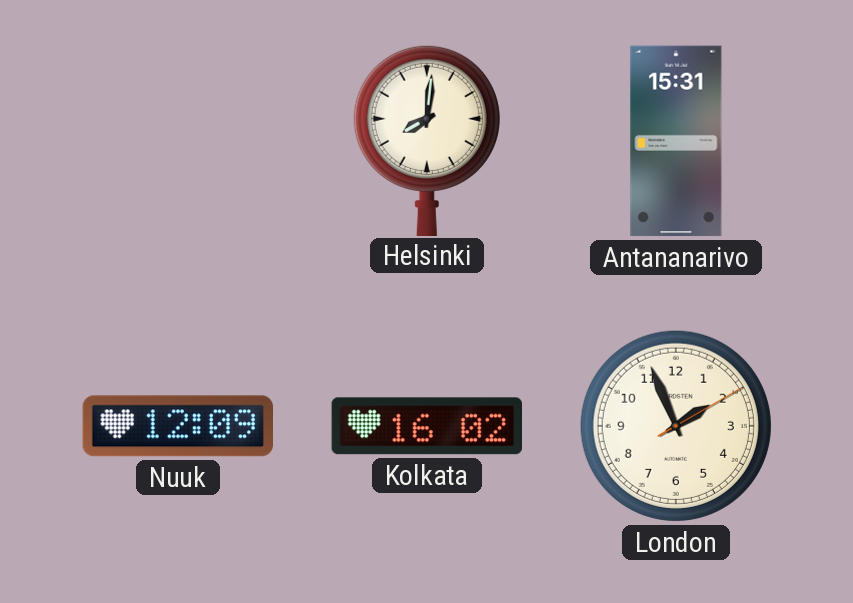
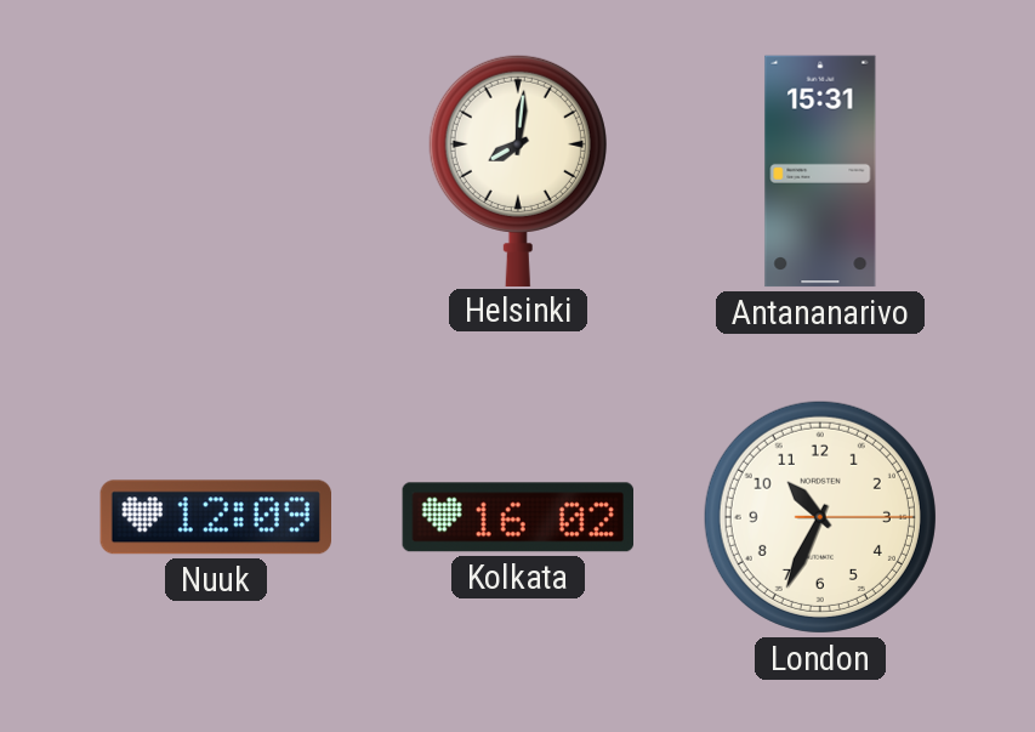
London: 1:56 -> 10:34 (820, 517)
